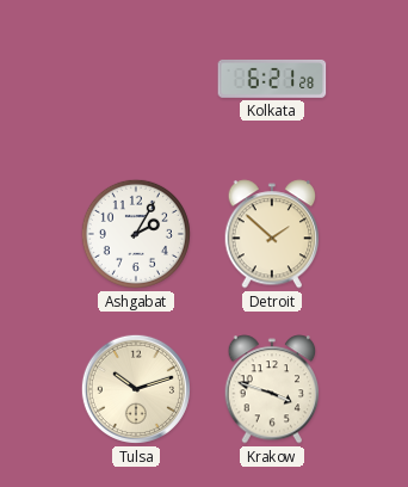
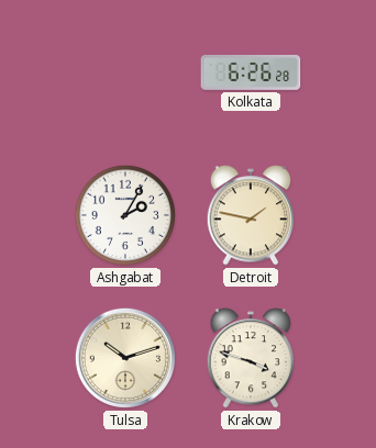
Kolkata: 6:21 -> 6:26 (251, 72)
Detroit: 1:52 -> 1:47 (251, 215)
